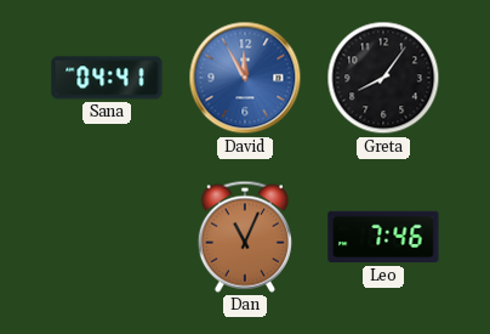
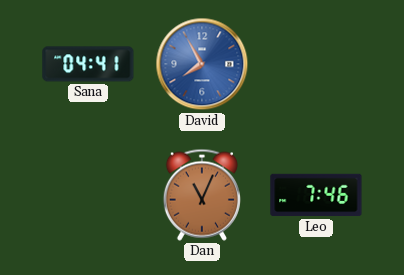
David: 11:55 -> 7:55 (202, 64)
Greta: 8:06 -> none (383, 78)
